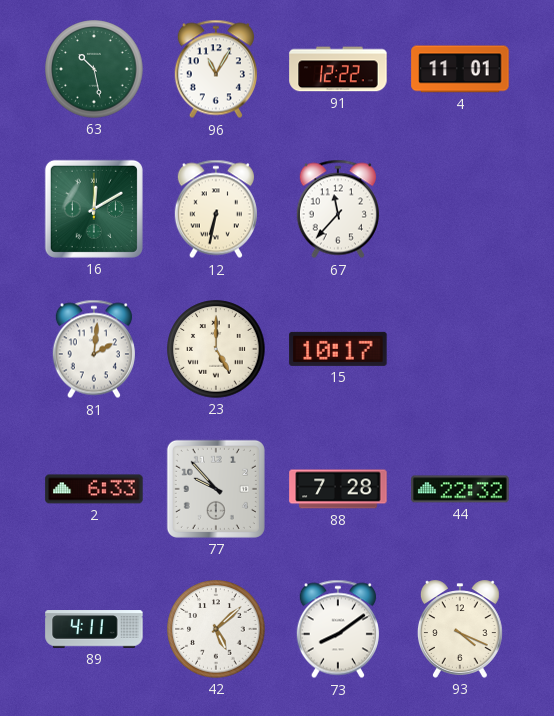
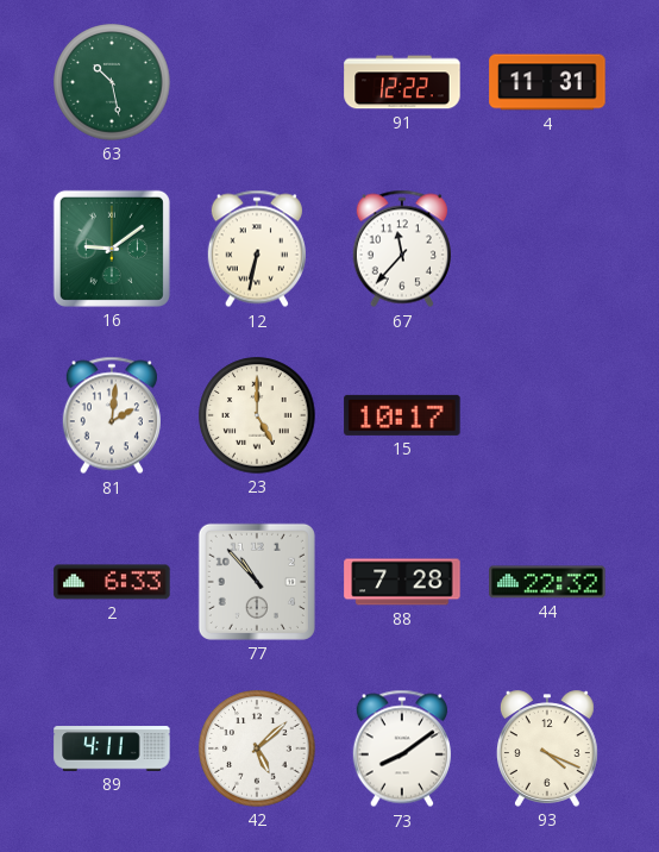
96: 11:05 -> none (216, 69)
4: 11:01 -> 11:31 (547, 82)
16: 12:10 -> 9:09 (112, 249)
77: 9:53 -> 10:53 (257, 582)
